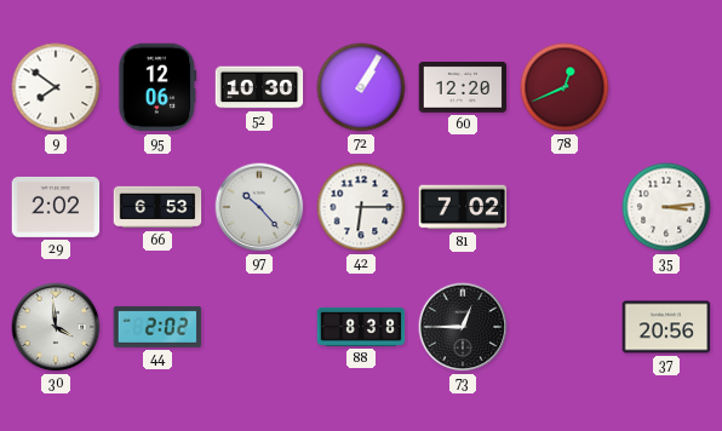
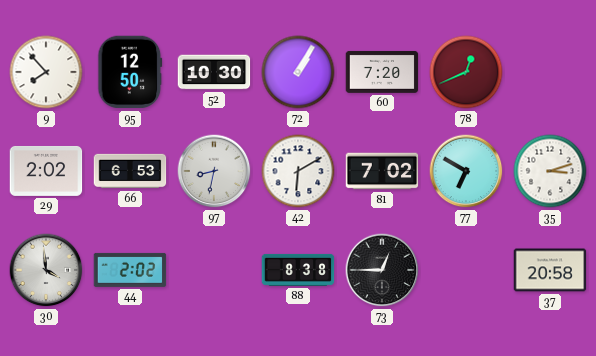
9: 7:51 -> 7:53 (46, 72)
95: 12:06 -> 12:50 (130, 72)
60: 12:20 -> 7:20 (382, 72)
97: 10:23 -> 8:32 (214, 171)
42: 6:15 -> 6:10 (298, 171)
77: none -> 6:50 (466, 171)
35: 3:14 -> 3:12 (550, 171)
37: 20:56 -> 20:58 (550, 270)
